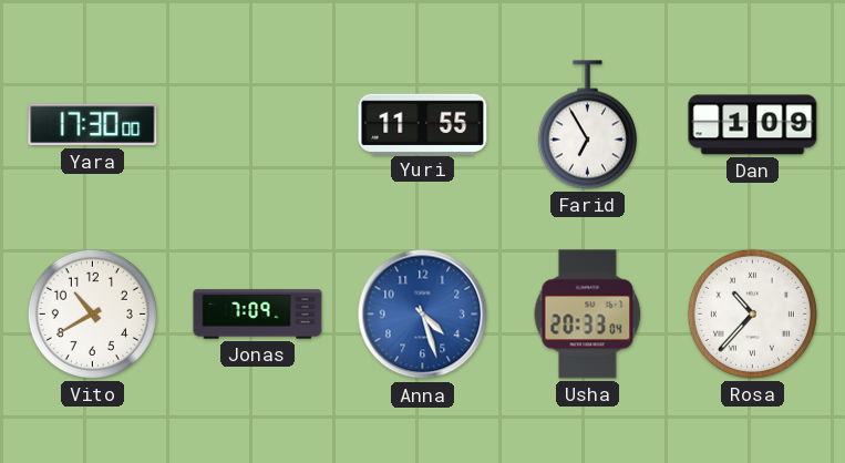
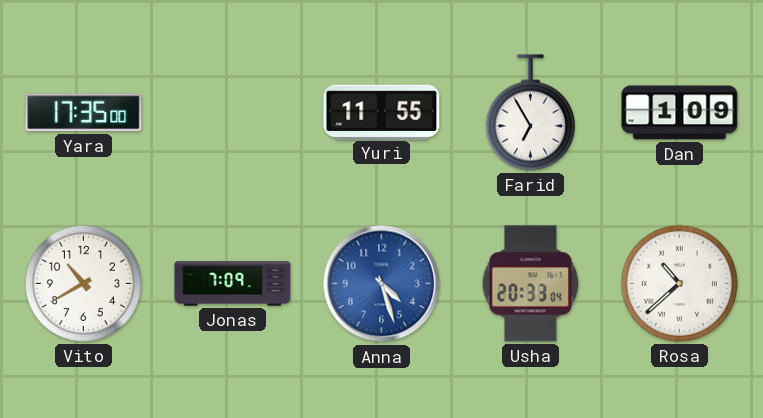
Yara: 17:30 -> 17:35 (84, 113)
Rosa: 10:37 -> 10:38 (679, 283)
